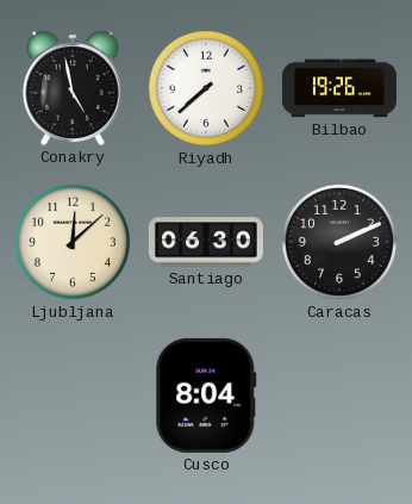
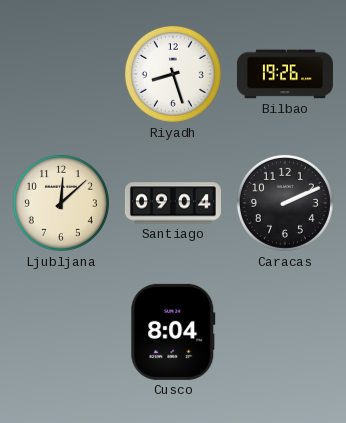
Conakry: 4:58 -> none (74, 88)
Riyadh: 7:38 -> 8:27 (173, 74)
Santiago: 06:30 -> 09:04 (173, 203)
